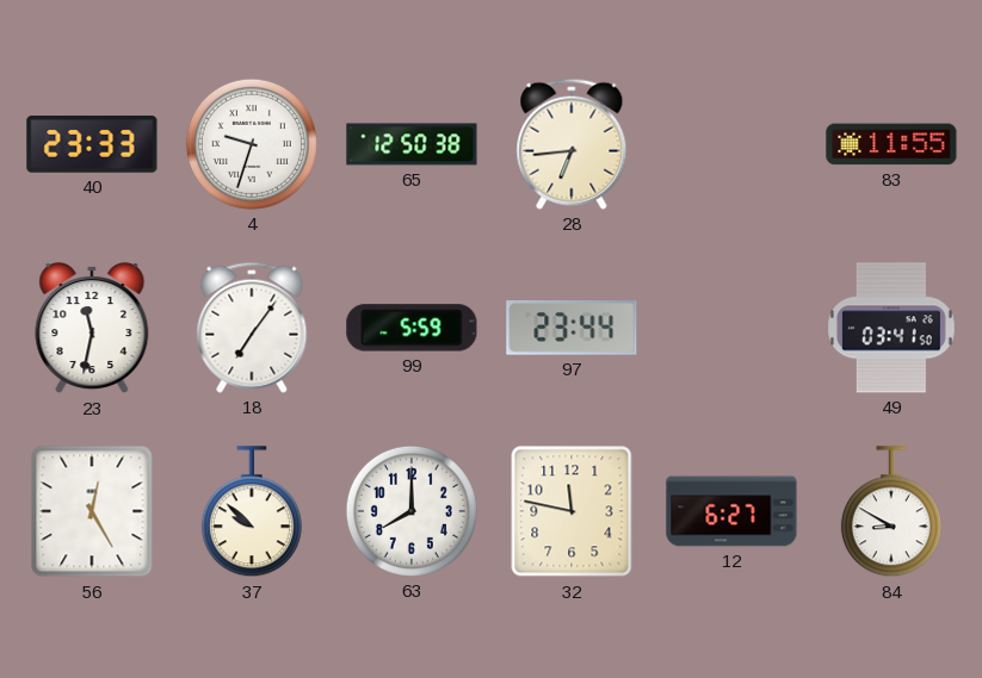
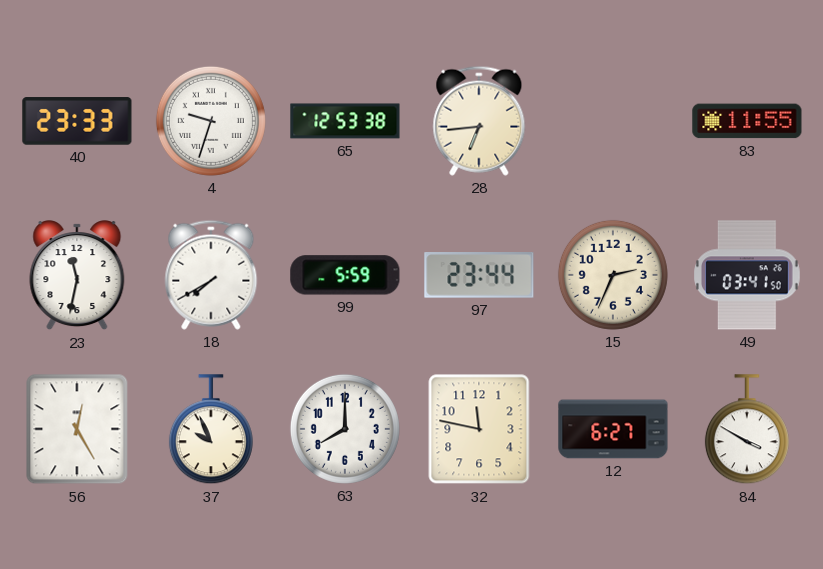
65: 12:50 -> 12:53 (345, 121)
18: 7:06 -> 7:40 (211, 275)
15: none -> 2:34 (613, 275)
37: 9:52 -> 9:56 (211, 430)
84: 8:50 -> 3:50 (747, 430)
